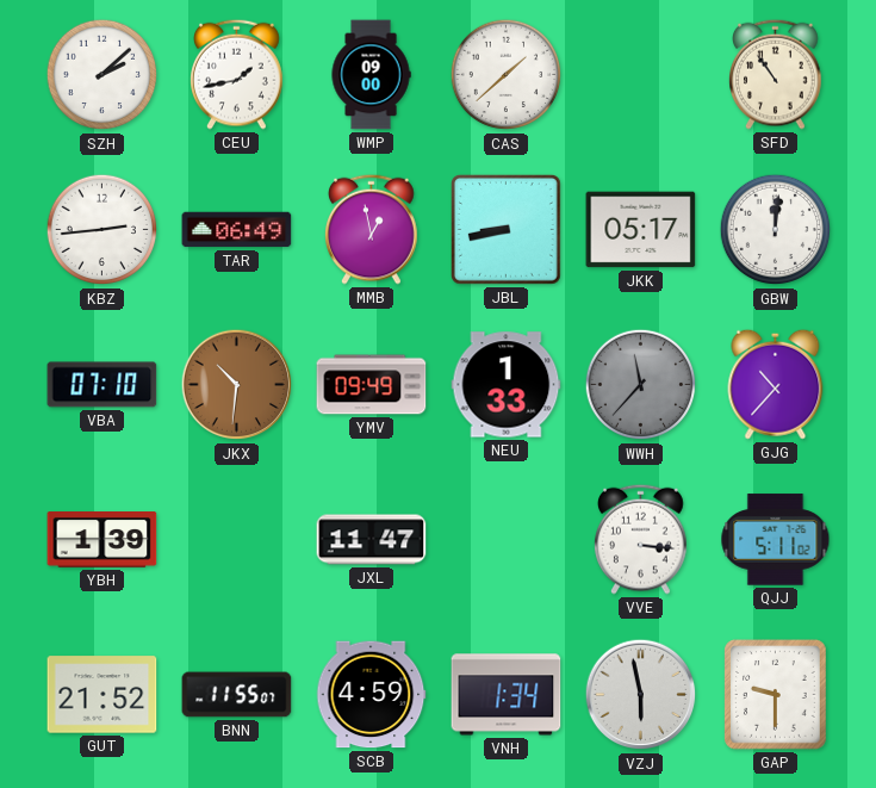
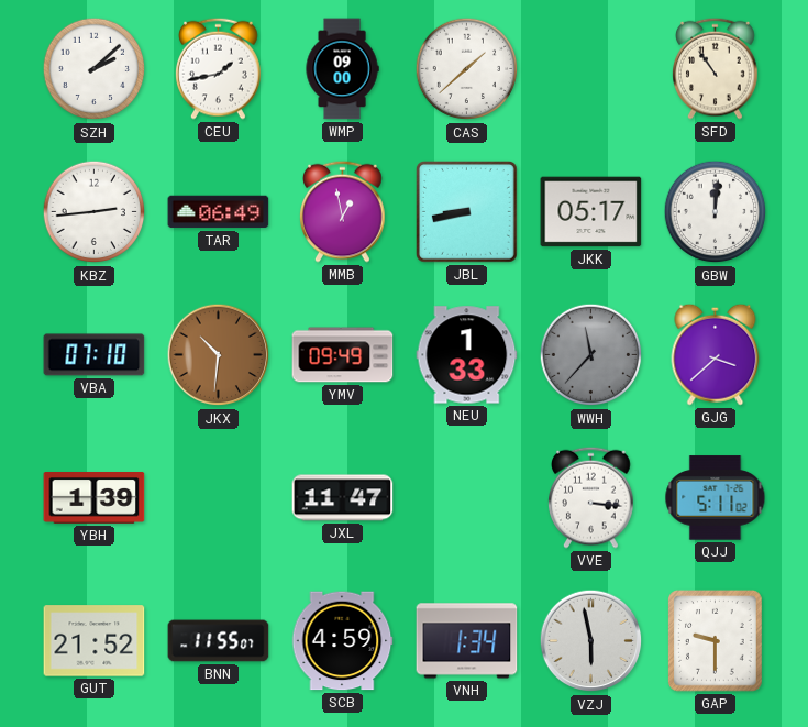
GJG: 10:37 -> 3:38 (716, 354)
